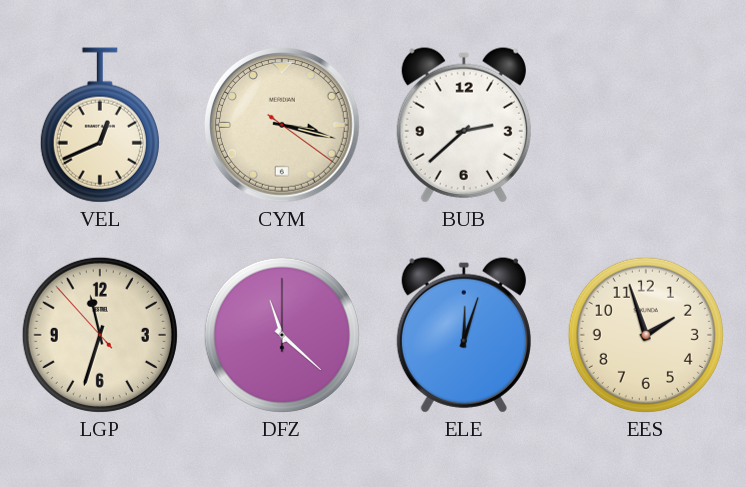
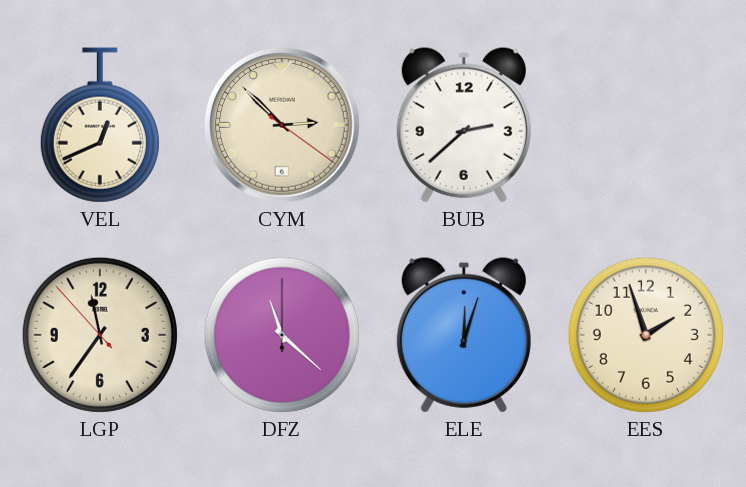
CYM: 3:17 -> 2:52 (283, 126)
LGP: 11:32 -> 11:35 (100, 335)
